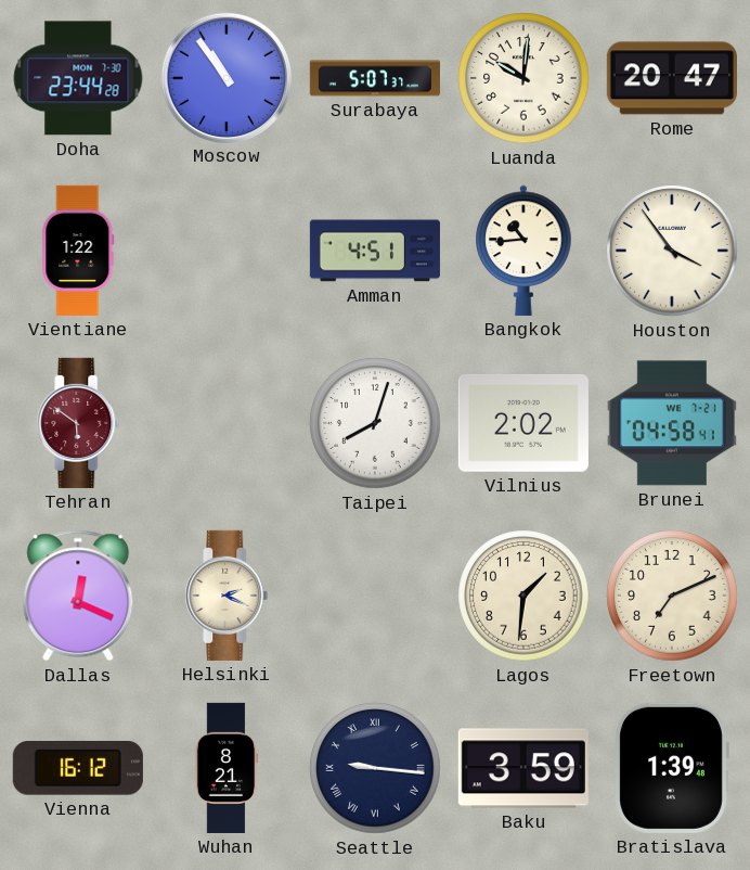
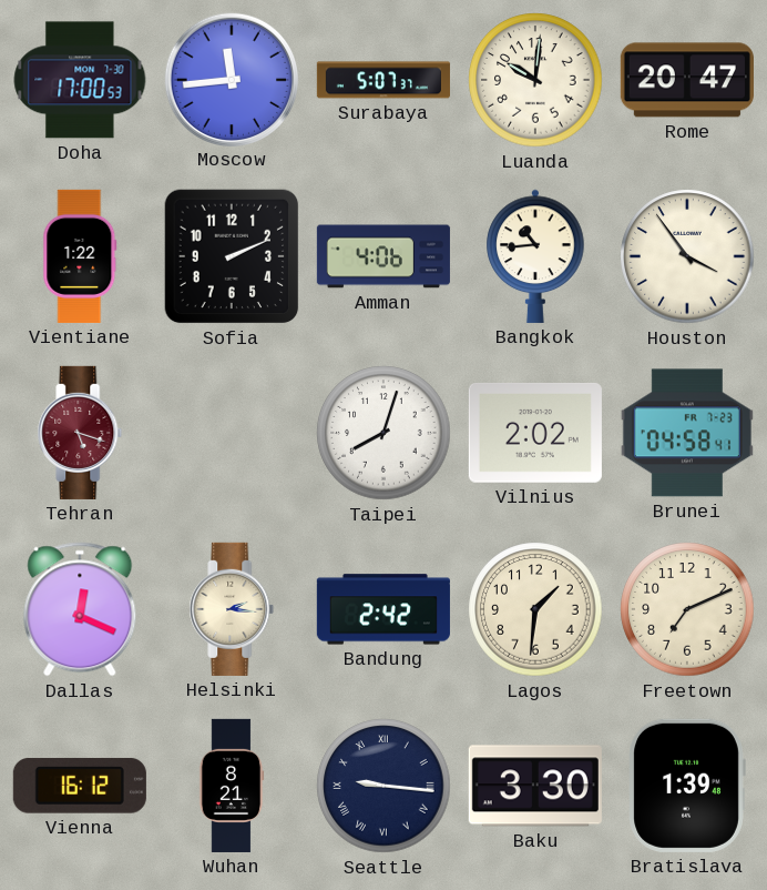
Doha: 23:44 -> 17:00 (80, 80)
Moscow: 10:54 -> 11:44 (231, 79)
Sofia: none -> 2:11 (232, 256)
Amman: 4:51 -> 4:06 (383, 256)
Tehran: 5:51 -> 5:18 (80, 433)
Brunei date: WE 7-21 -> FR 7-23 (687, 433)
Helsinki: 2:19 -> 2:16 (232, 609)
Bandung: none -> 2:42 (383, 609)
Baku: 3:59 -> 3:30 (535, 786)
